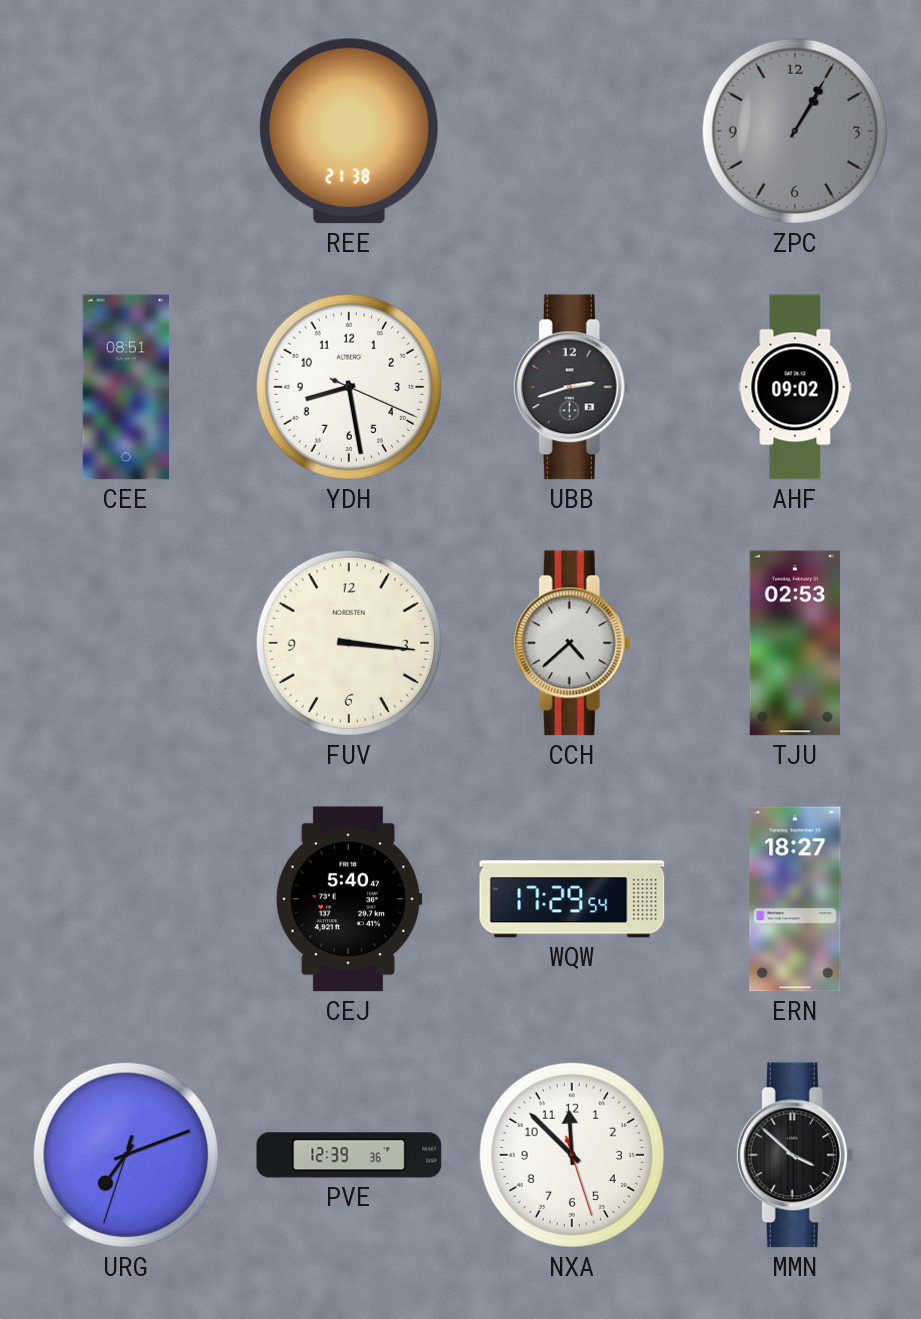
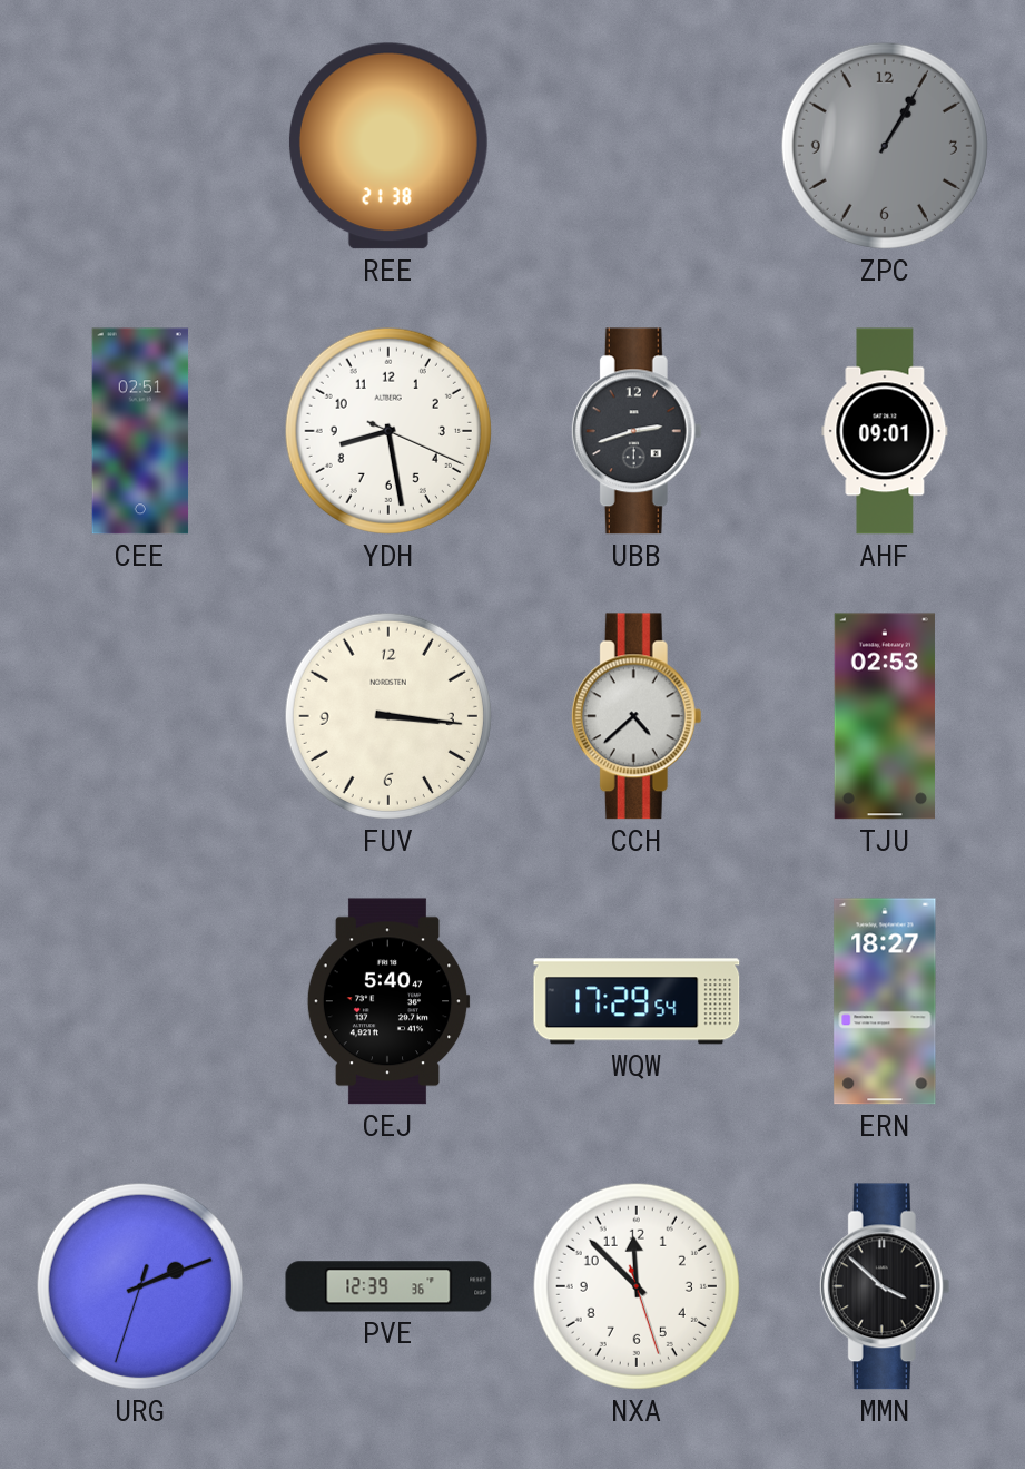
CEE: 08:51 -> 02:51 (140, 431)
AHF: 09:02 -> 09:01 (885, 431)
URG: 7:11 -> 2:11 (140, 1286)
